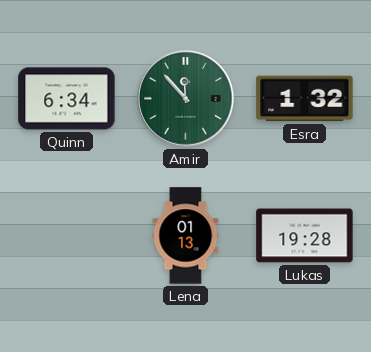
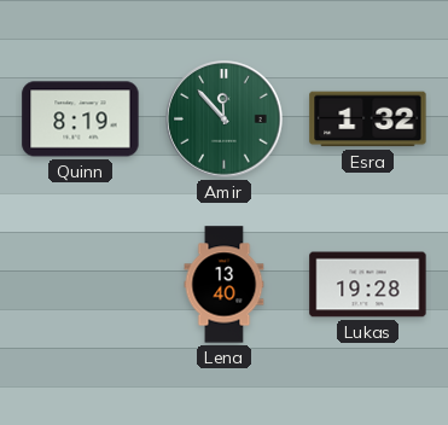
Quinn: 6:34 -> 8:19 (81, 120)
Lena: 01:13 -> 13:40 (225, 285)
